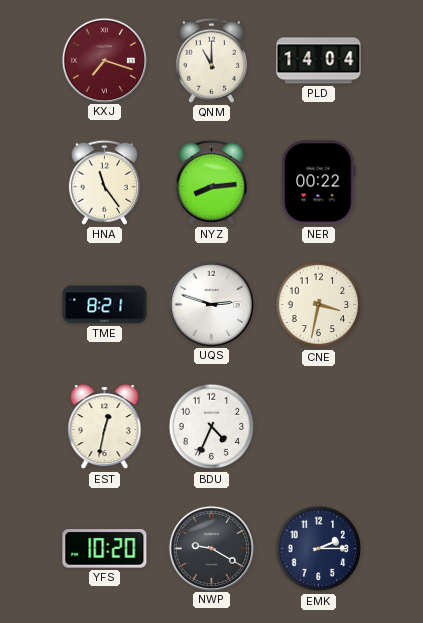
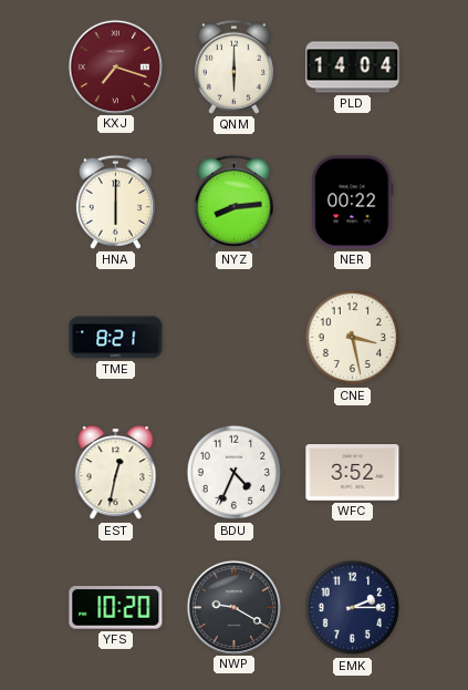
QNM: 11:00 -> 6:00 (233, 66)
HNA: 11:24 -> 6:00 (115, 202)
UQS: 2:48 -> none (211, 304)
CNE: 3:32 -> 3:28 (353, 338)
WFC: none -> 3:52 (353, 473)
